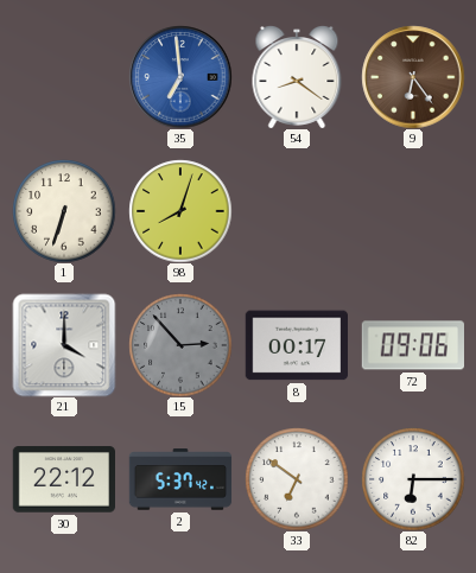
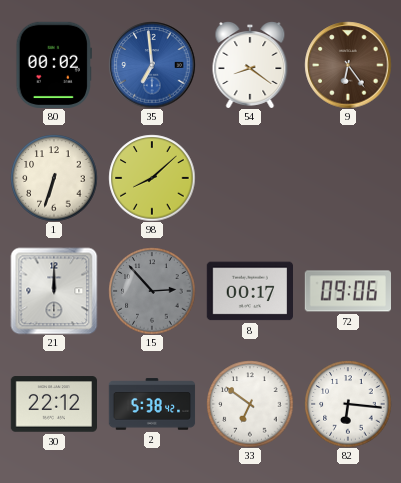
80: none -> 00:02 (53, 64)
98: 8:03 -> 8:08 (152, 178)
21: 4:00 -> 12:00 (54, 291)
2: 5:37 -> 5:38 (152, 404)
82: 6:15 -> 6:16 (348, 404)
